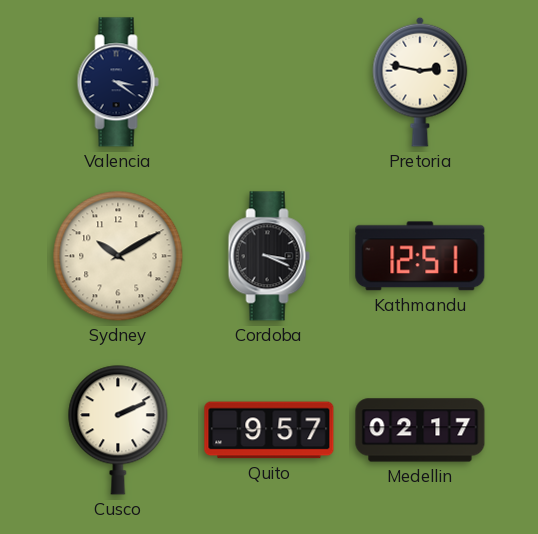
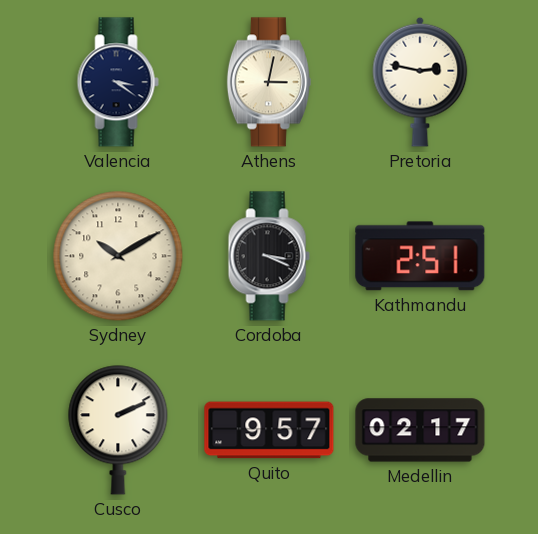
Athens: none -> 3:02 (269, 82)
Kathmandu: 12:51 -> 2:51 (420, 256)
